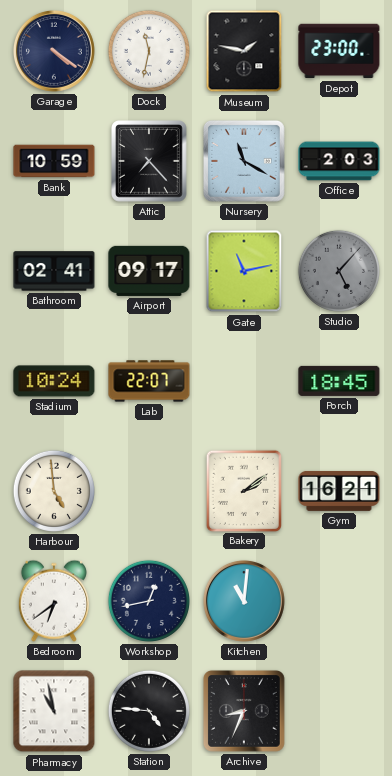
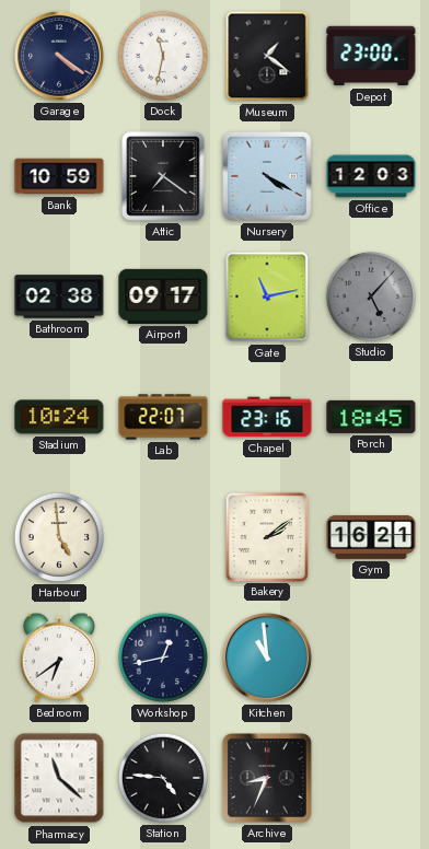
Museum: 1:47 -> 1:21 (267, 56)
Attic: 7:23 -> 7:21 (164, 176)
Nursery: 11:20 -> 4:20 (267, 176)
Office: 2:03 -> 12:03 (371, 176)
Bathroom: 02:41 -> 02:38 (59, 296)
Chapel: none -> 23:16 (267, 417)
Kitchen: 11:01 -> 10:59 (267, 658)
Pharmacy: 10:58 -> 11:22 (59, 778)
